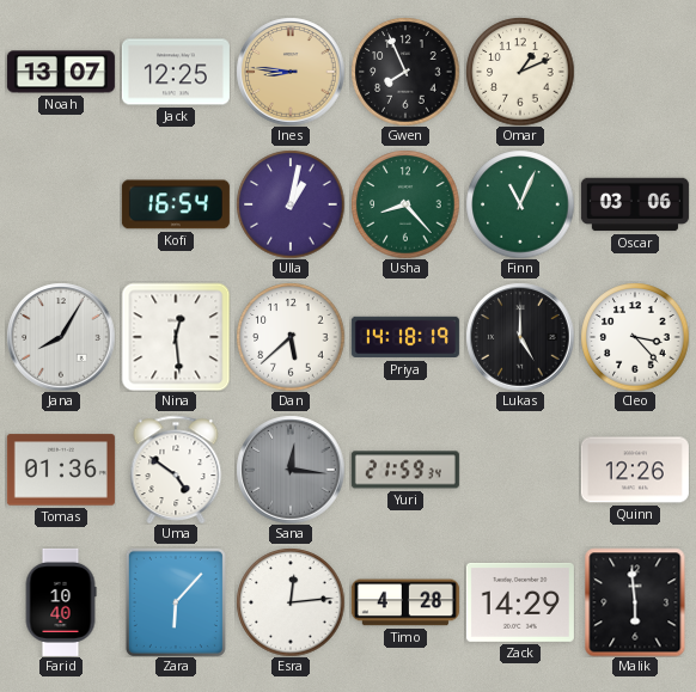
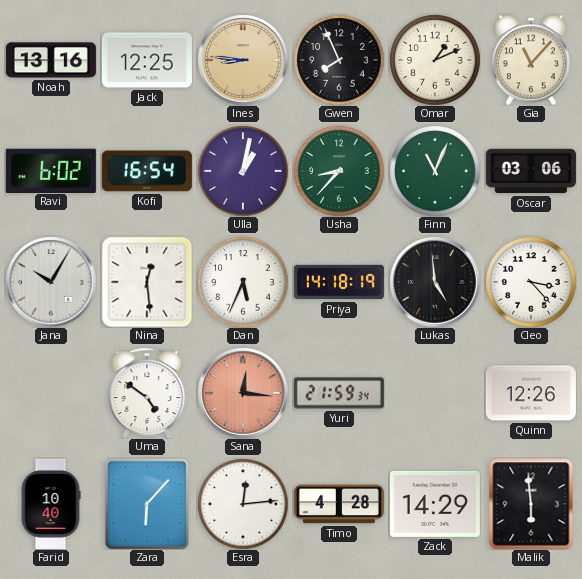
Noah: 13:07 -> 13:16 (51, 60)
Gia: none -> 11:07 (531, 60)
Ravi: none -> 6:02 (51, 170)
Usha: 8:23 -> 8:37 (339, 171)
Jana: 8:05 -> 10:05 (51, 282)
Dan: 5:38 -> 5:34 (243, 282)
Lukas: 5:00 -> 4:59 (435, 282)
Tomas: 01:36 -> none (61, 470)
Sana dial: grey -> salmon (243, 393)
